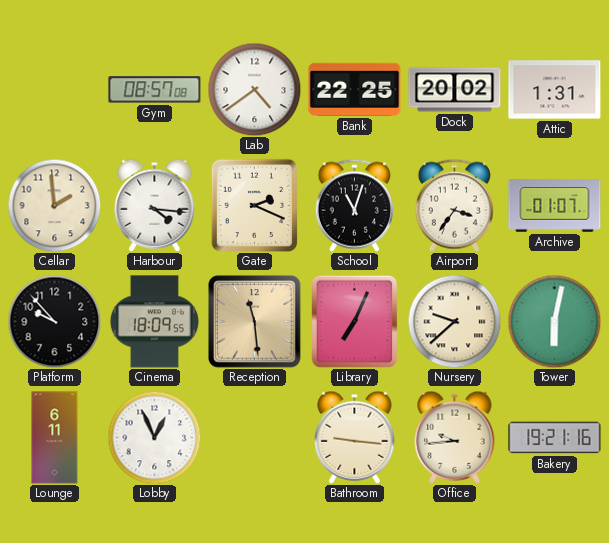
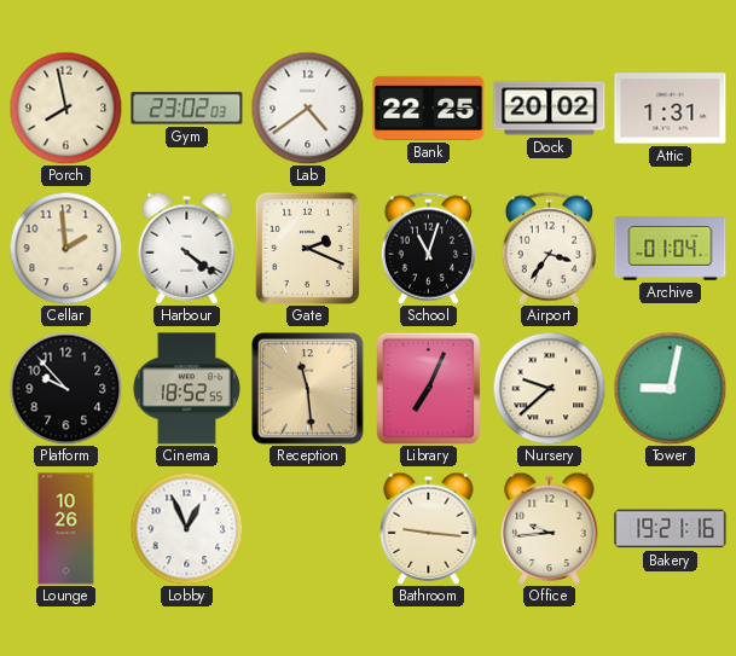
Porch: none -> 7:58 (65, 108)
Gym: 08:57 -> 23:02 (187, 109)
Harbour: 4:16 -> 4:21 (187, 248)
Archive: 01:07 -> 01:04 (671, 249)
Cinema: 18:09 -> 18:52 (186, 389)
Tower: 6:02 -> 9:02 (670, 388)
Lounge: 6:11 -> 10:26 (66, 529)
